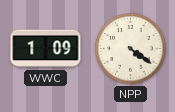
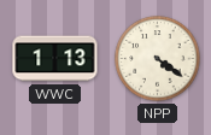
WWC: 1:09 -> 1:13 (55, 59)
